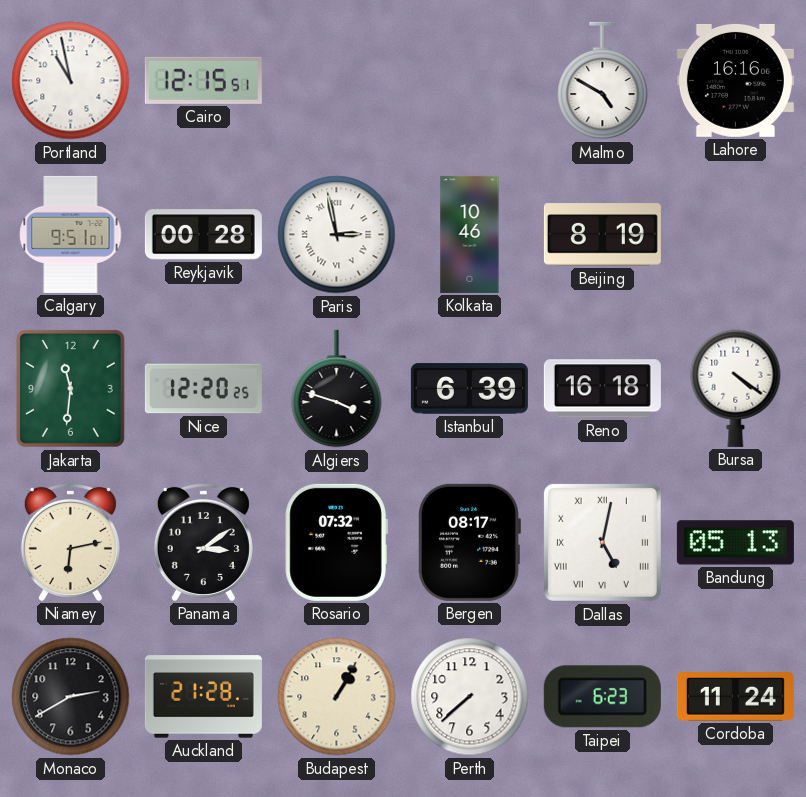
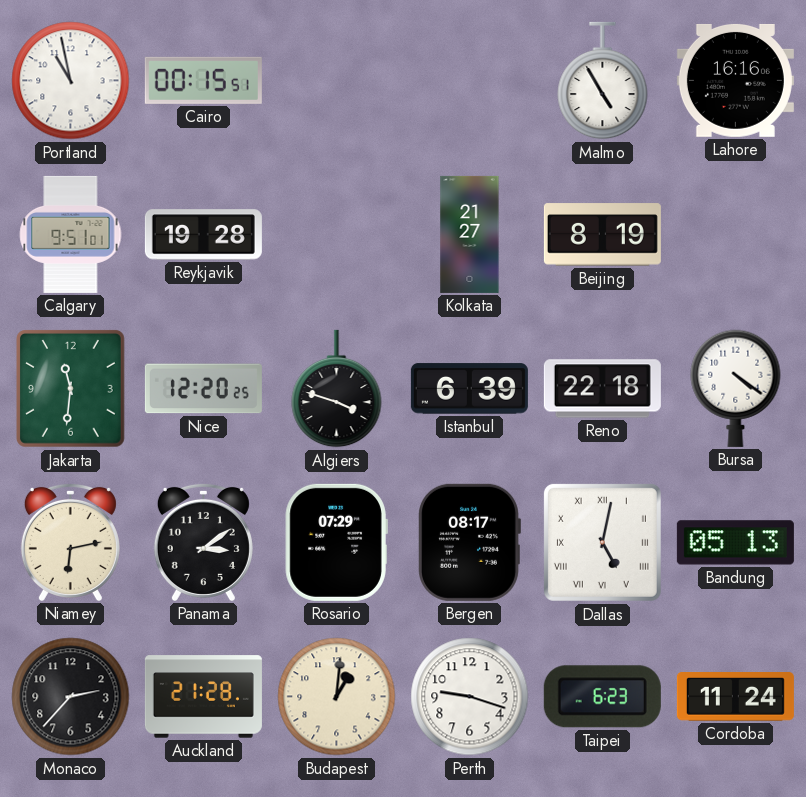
Cairo: 12:15 -> 00:15 (203, 80)
Malmo: 4:50 -> 4:55 (603, 81)
Reykjavik: 00:28 -> 19:28 (203, 235)
Paris: 2:58 -> none (337, 235)
Kolkata: 10:46 -> 21:27 (470, 234)
Reno: 16:18 -> 22:18 (602, 389)
Rosario: 07:32 -> 07:29 (336, 542)
Monaco: 2:40 -> 2:37 (71, 697)
Budapest: 1:05 -> 1:01 (337, 697)
Perth: 7:38 -> 9:18 (470, 697)
